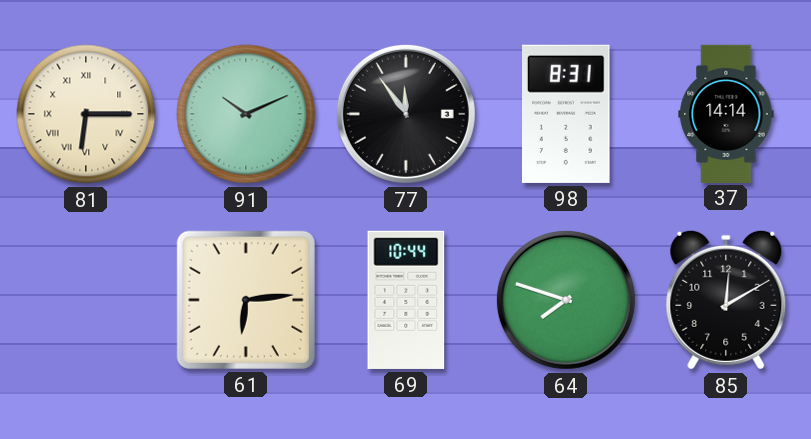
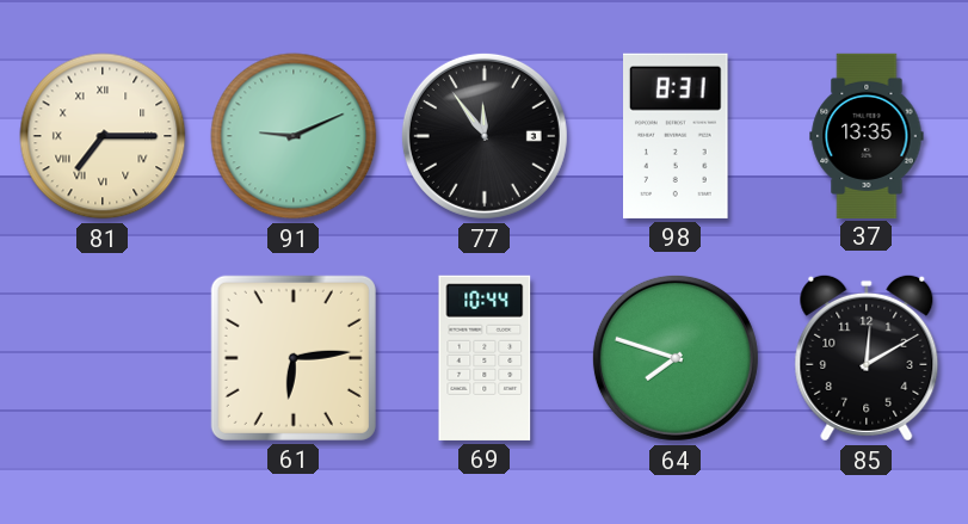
81: 6:15 -> 7:15 (103, 136)
91: 10:11 -> 9:11 (294, 136)
37: 14:14 -> 13:35 (867, 135)
